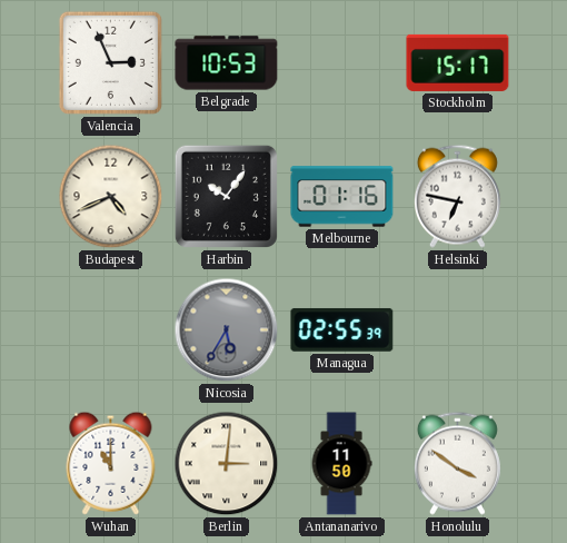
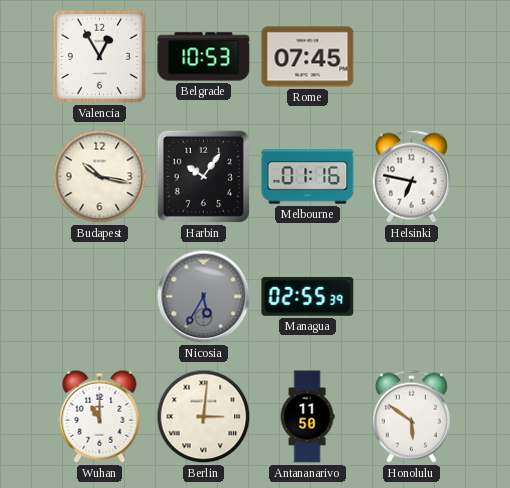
Valencia: 2:56 -> 12:55 (99, 56)
Rome: none -> 07:45 (308, 57)
Stockholm: 15:17 -> none (458, 62)
Budapest: 4:41 -> 10:17 (100, 177)
Honolulu: 3:51 -> 5:51 (411, 416)
